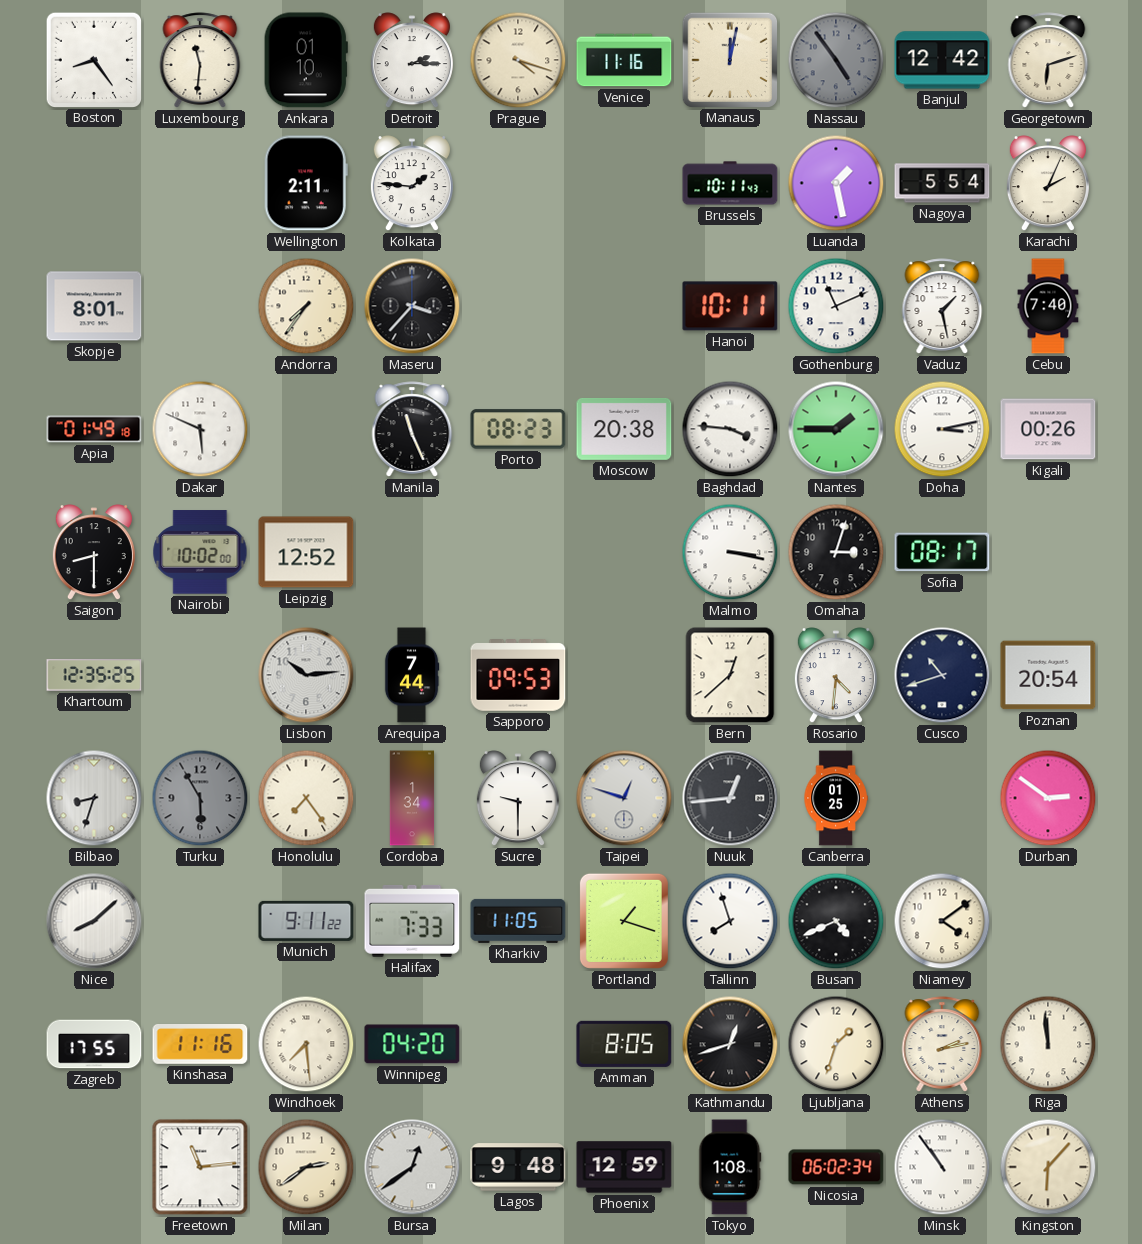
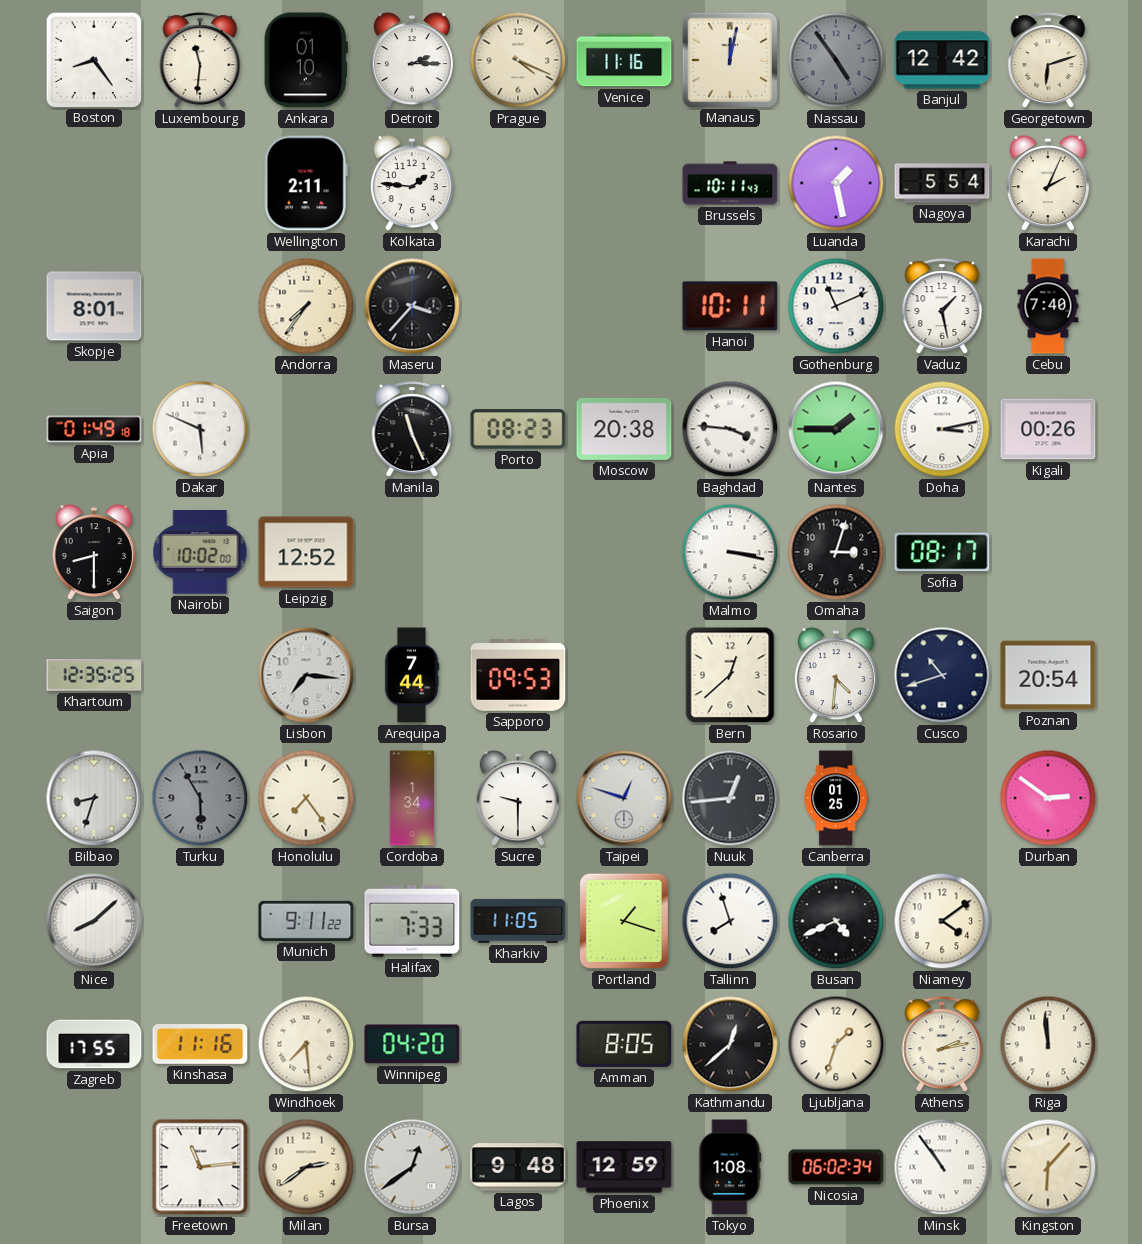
Prague: 4:18 -> 4:19 (518, 60)
Lisbon: 10:14 -> 7:16 (306, 675)
Kathmandu: 12:42 -> 12:38 (730, 1044)
